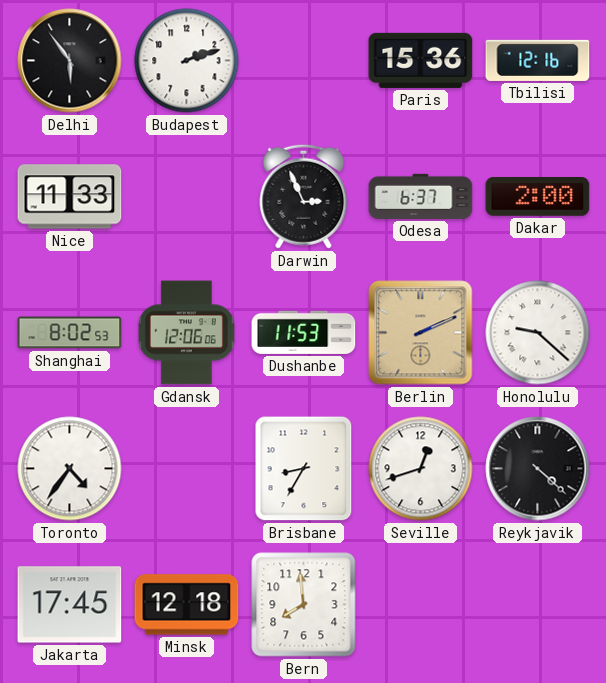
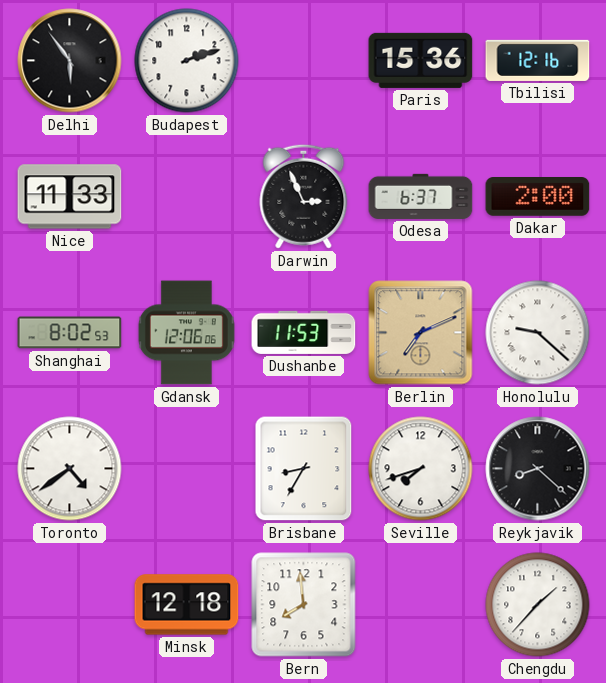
Berlin: 2:11 -> 7:11 (421, 333)
Toronto: 4:36 -> 4:39 (70, 469)
Seville: 12:42 -> 7:42 (421, 469)
Reykjavik: 4:22 -> 8:22 (538, 469)
Jakarta: 17:45 -> none (70, 605)
Chengdu: none -> 1:37 (538, 605)
